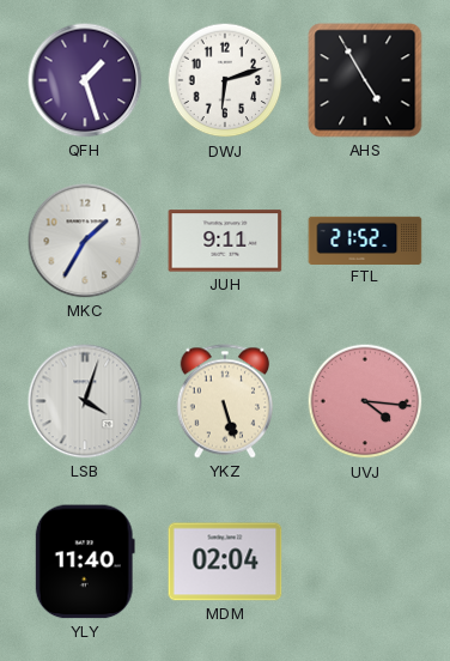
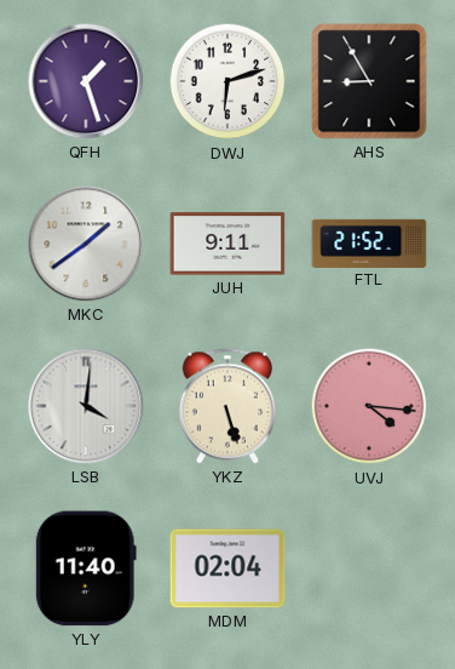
AHS: 4:55 -> 8:55 (369, 81)
MKC: 1:35 -> 1:39 (86, 244)
LSB: 4:03 -> 4:01 (86, 406)
